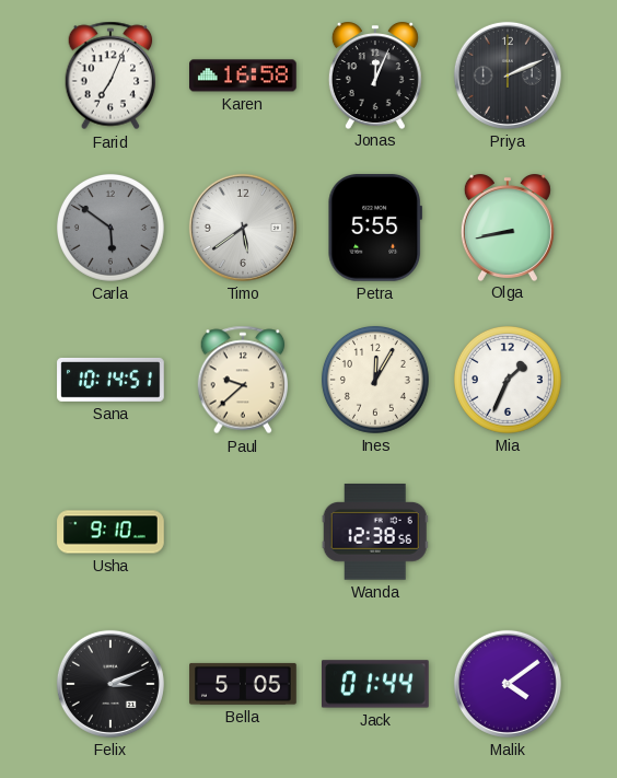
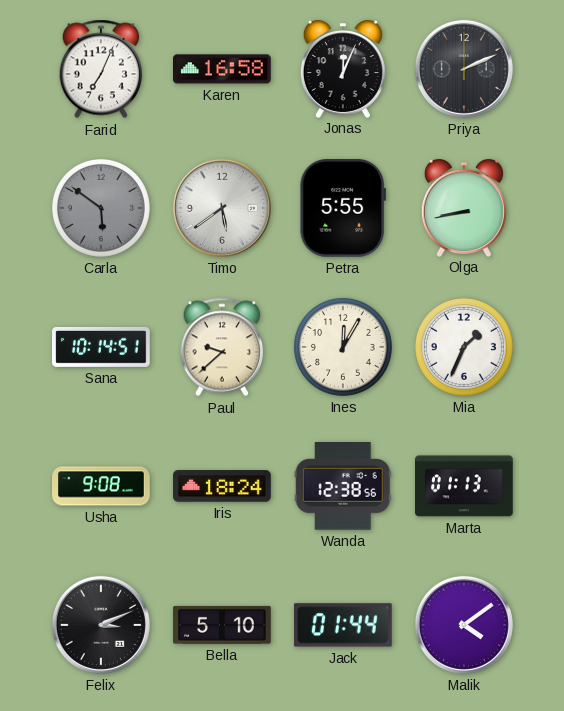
Usha: 9:10 -> 9:08 (101, 486)
Iris: none -> 18:24 (222, 486)
Marta: none -> 01:13 (465, 486)
Bella: 5:05 -> 5:10 (222, 625)
